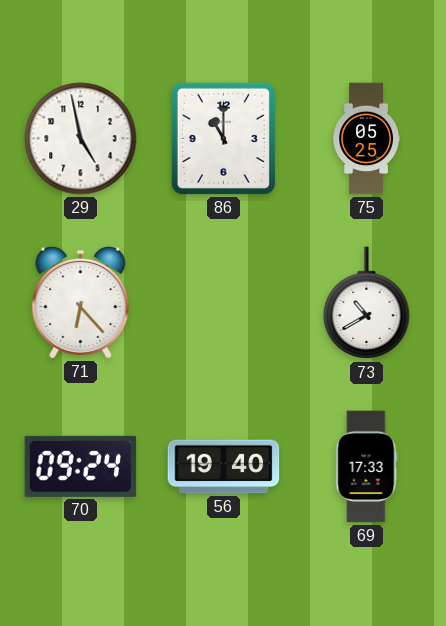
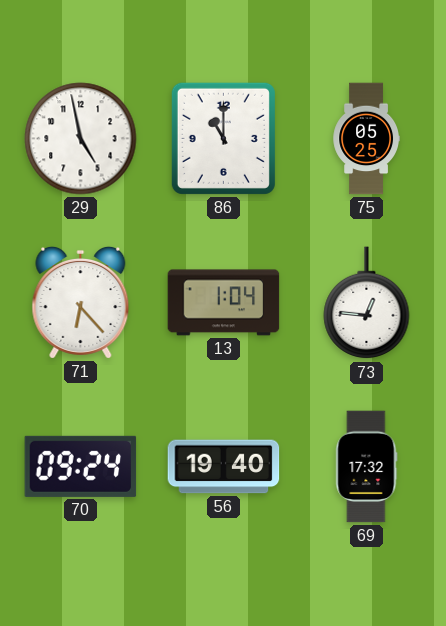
13: none -> 1:04 (224, 303)
73: 10:40 -> 12:46 (367, 303)
69: 17:33 -> 17:32 (367, 467)
